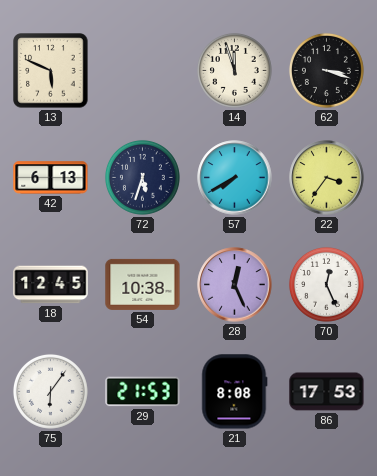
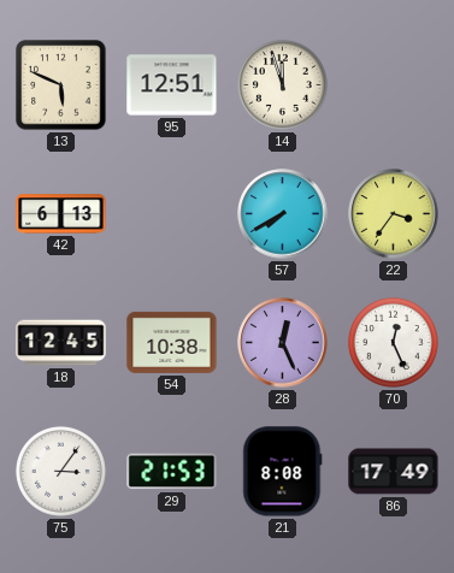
95: none -> 12:51 (172, 85)
62: 3:18 -> none (326, 70)
72: 5:33 -> none (142, 177)
75: 6:06 -> 3:06 (60, 471)
86: 17:53 -> 17:49 (394, 472)
